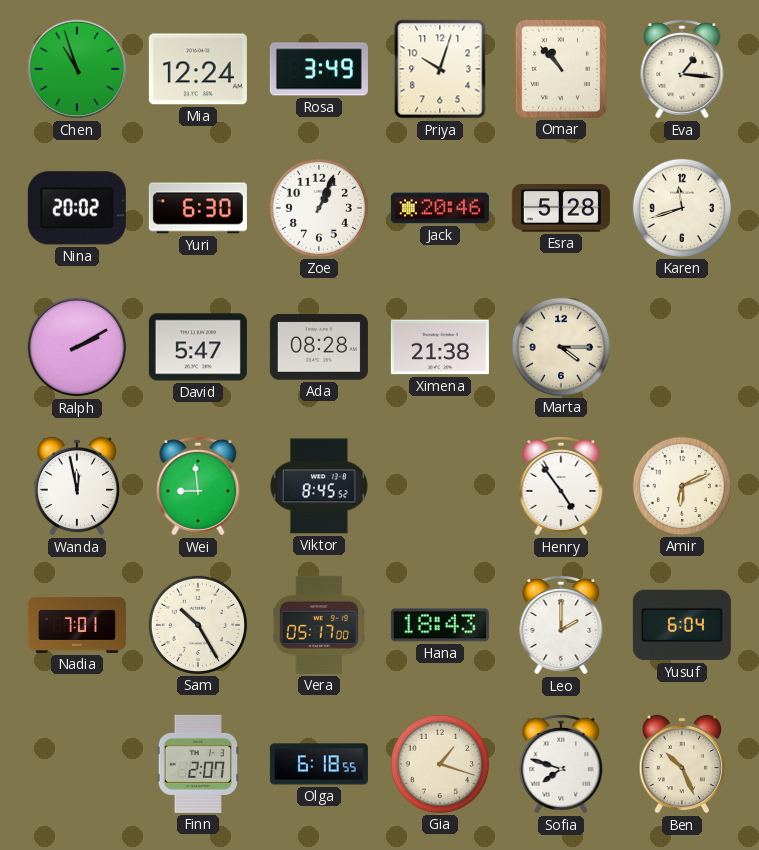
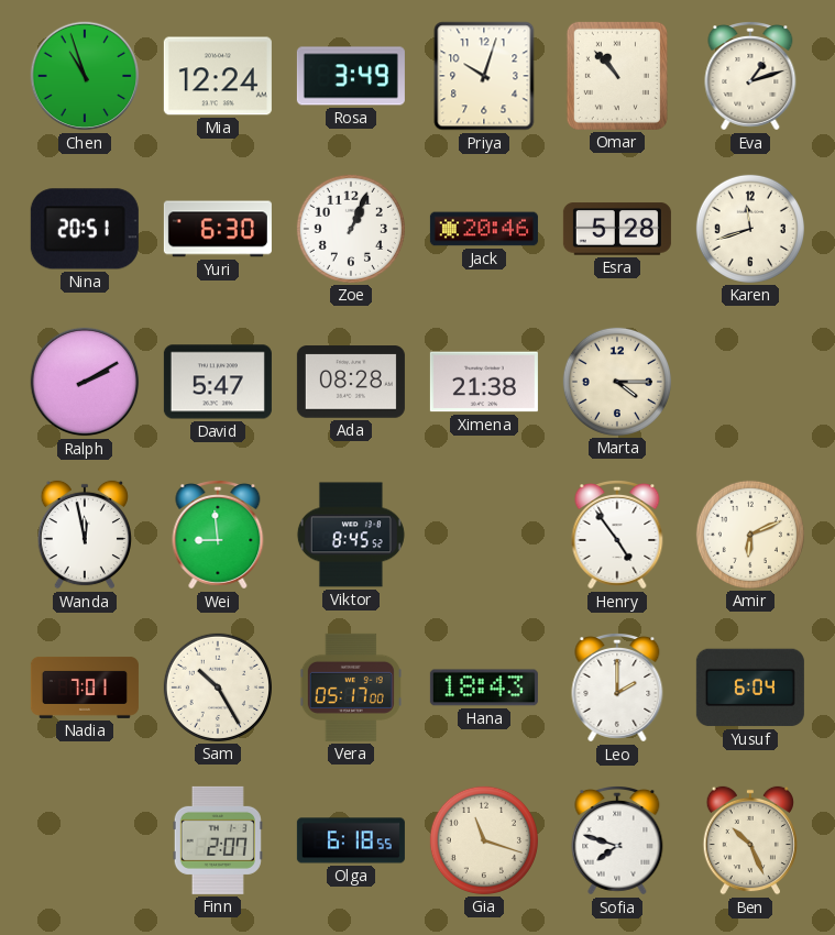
Eva: 1:16 -> 1:12 (750, 77)
Nina: 20:02 -> 20:51 (85, 229)
Gia: 1:18 -> 11:18 (484, 840)
